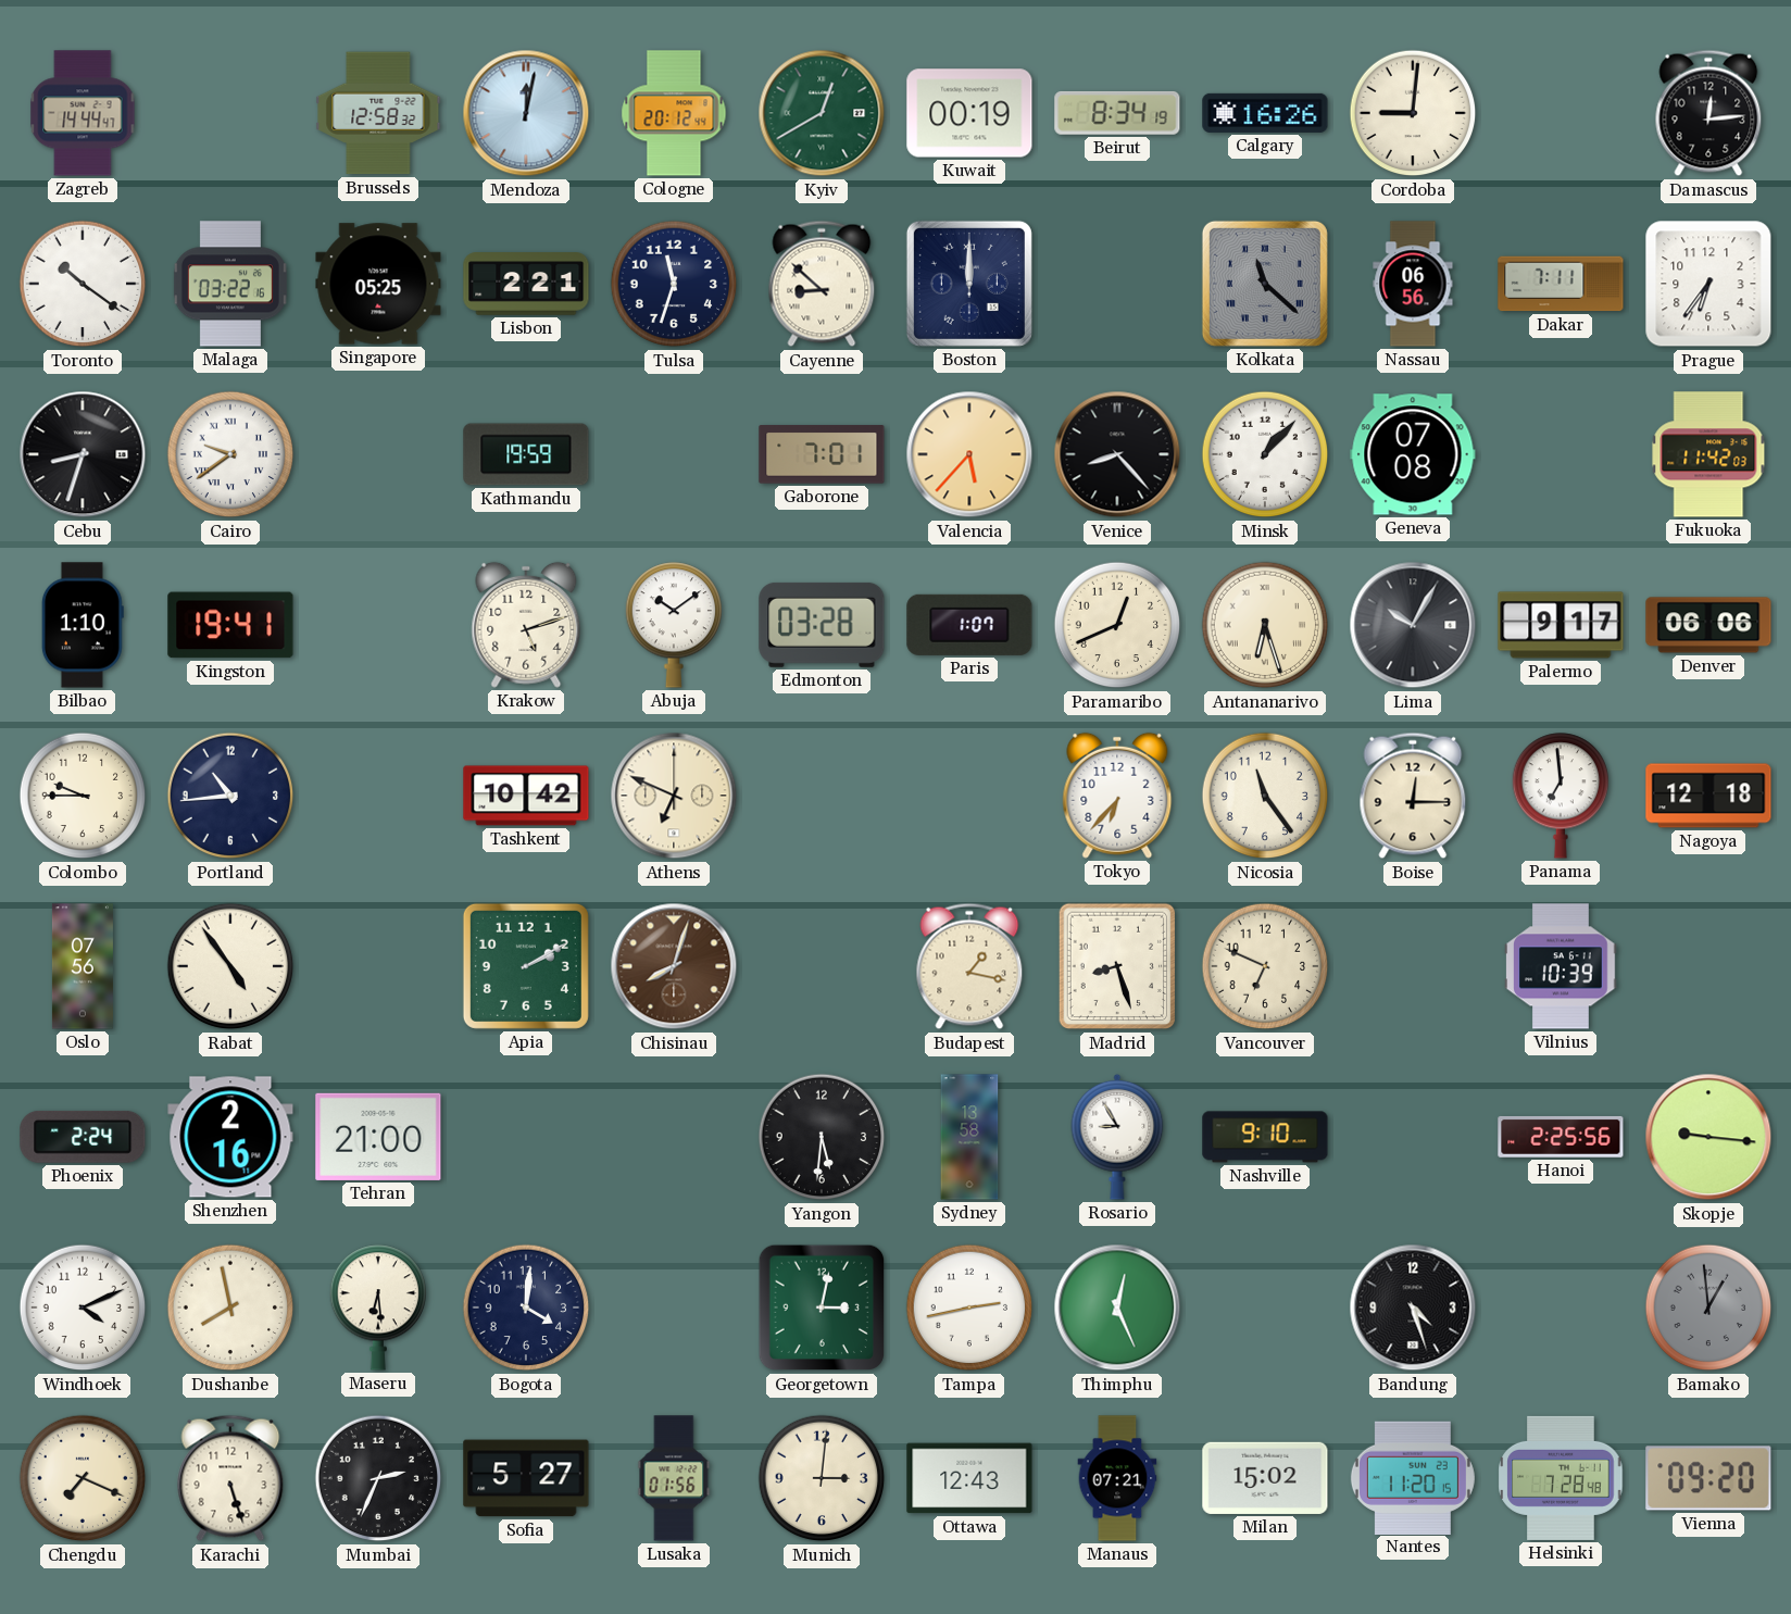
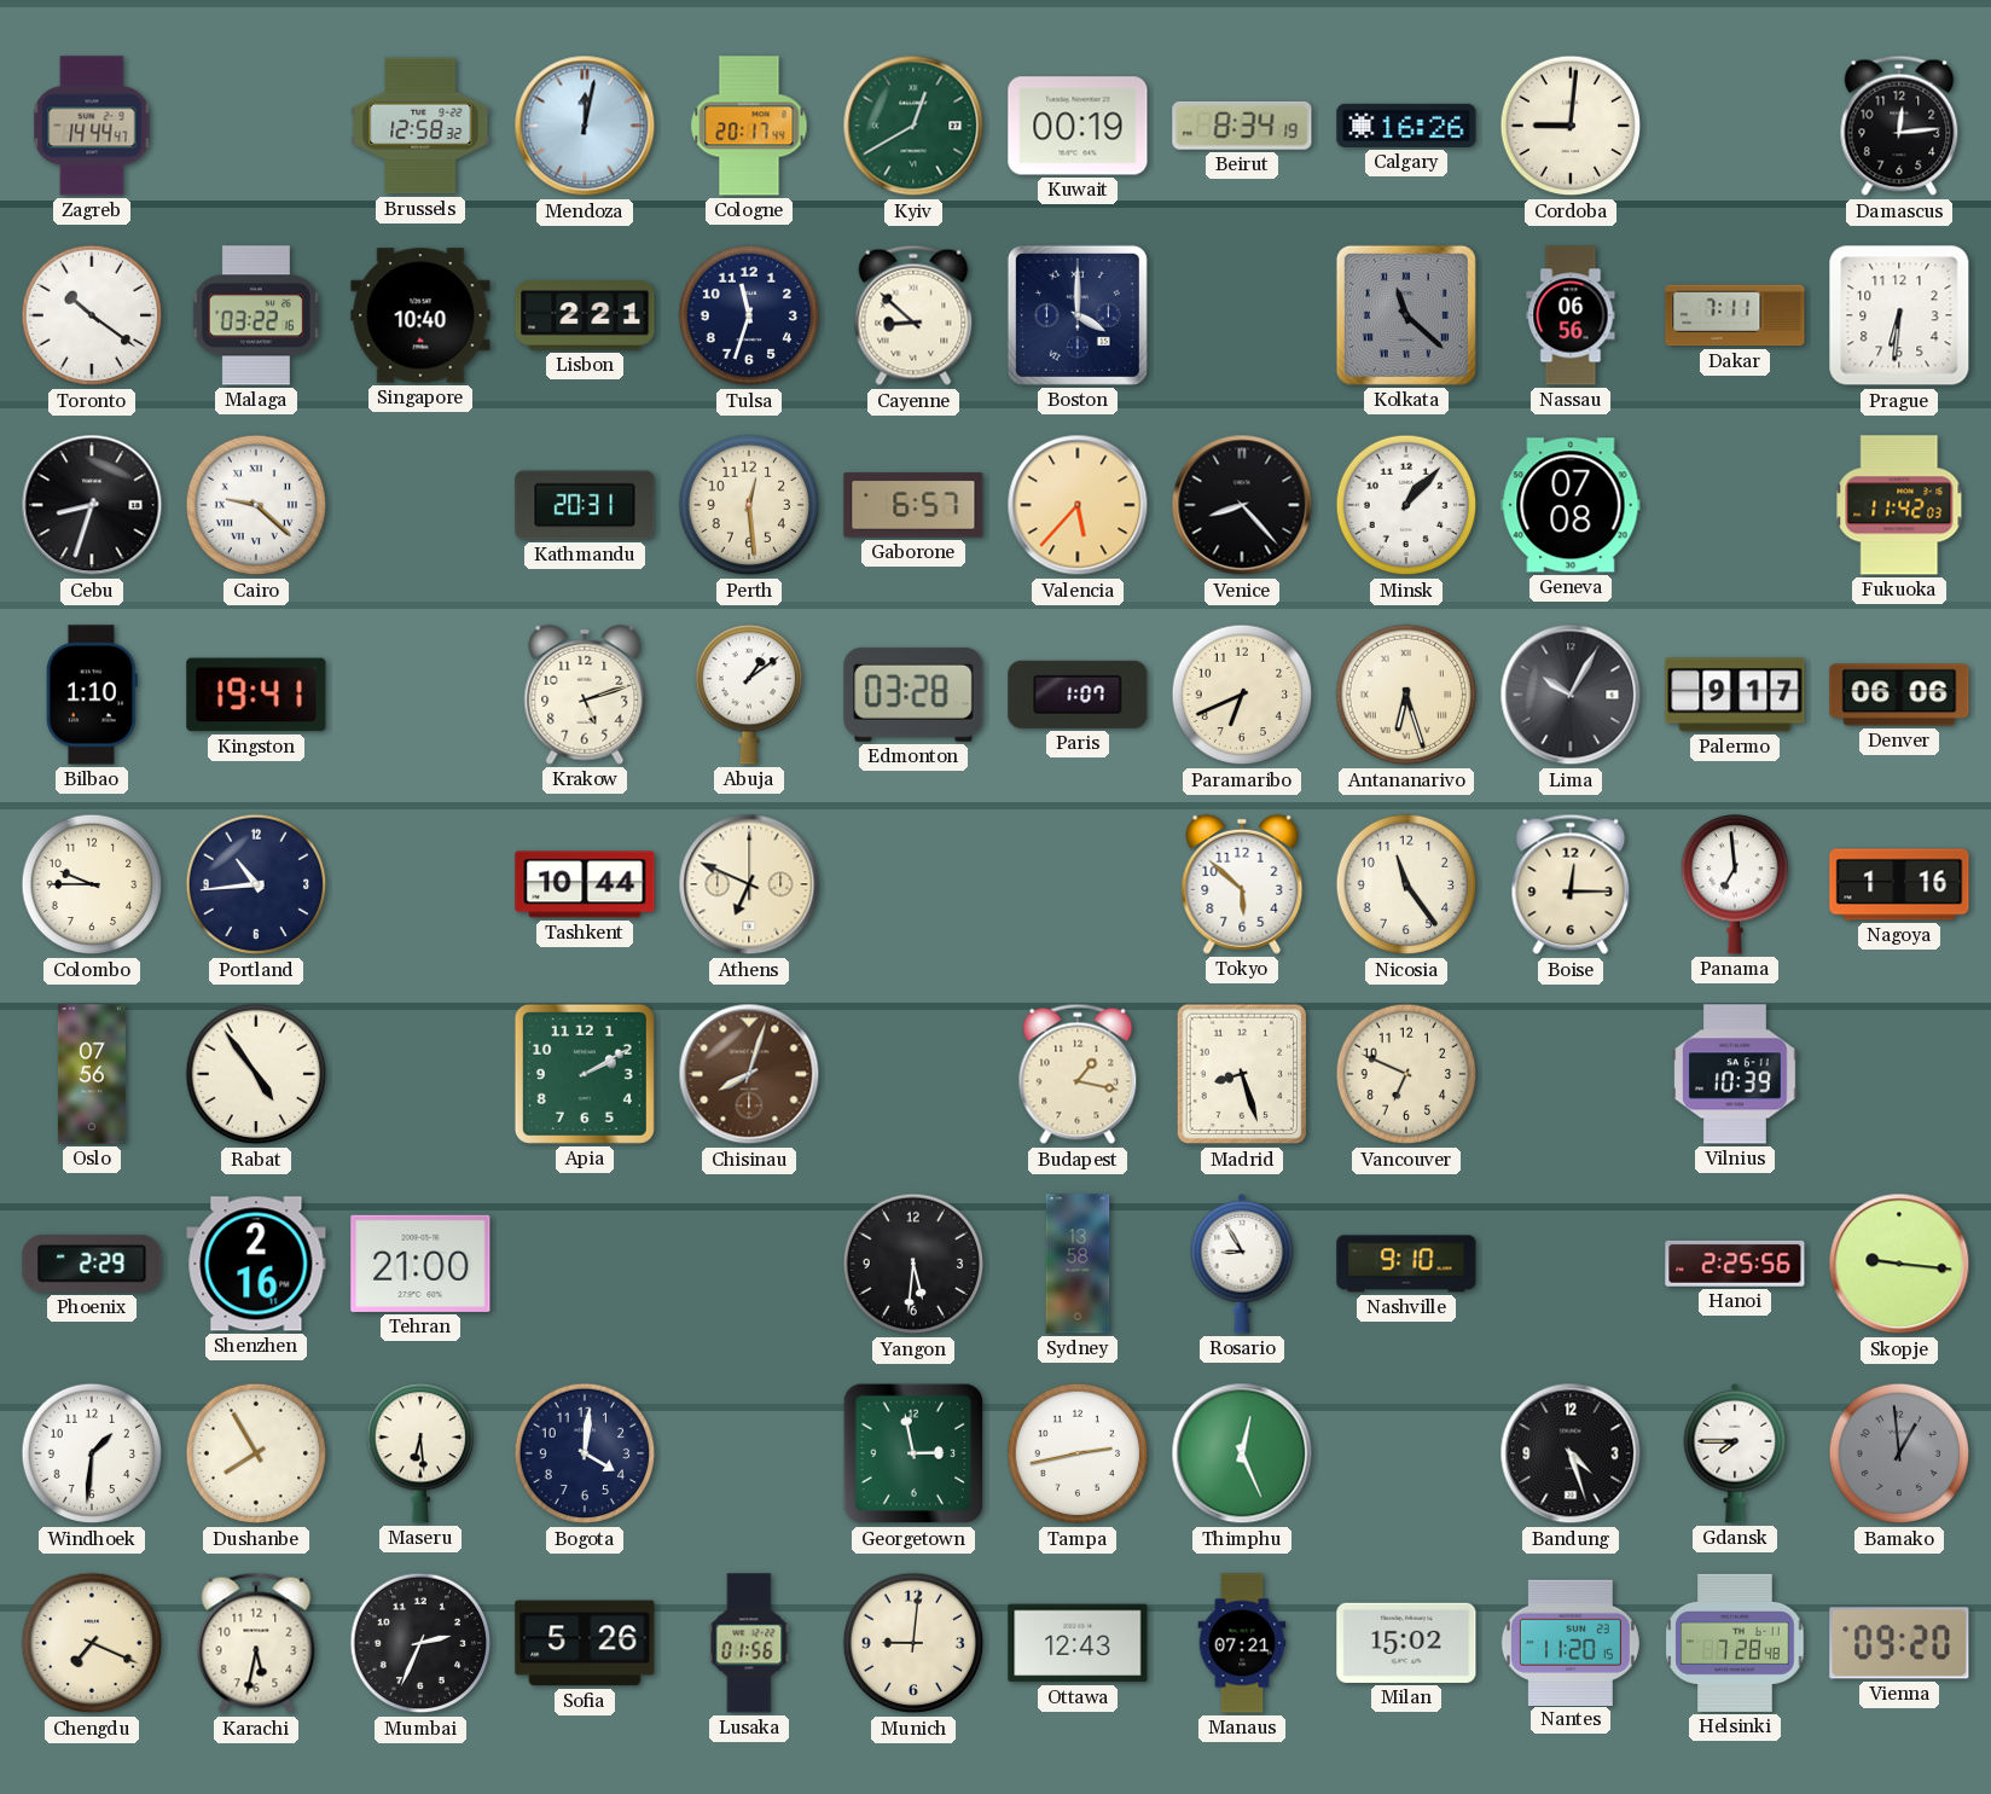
Cologne: 20:12 -> 20:17 (749, 126)
Singapore: 05:25 -> 10:40 (420, 315)
Boston: 12:00 -> 4:00 (1078, 315)
Prague: 6:36 -> 6:31 (1899, 315)
Cairo: 9:39 -> 9:22 (256, 505)
Kathmandu: 19:59 -> 20:31 (585, 505)
Perth: none -> 12:29 (749, 505)
Gaborone: 7:01 -> 6:57 (913, 505)
Abuja: 10:09 -> 1:09 (749, 695)
Paramaribo: 12:41 -> 6:41 (1242, 695)
Tashkent: 10:42 -> 10:44 (585, 884)
Tokyo: 6:37 -> 5:52 (1242, 884)
Nagoya: 12:18 -> 1:16 (1899, 884)
Phoenix: 2:24 -> 2:29 (92, 1264)
Windhoek: 4:11 -> 1:31 (92, 1453)
Dushanbe: 7:58 -> 7:55 (256, 1453)
Georgetown: 3:02 -> 2:58 (913, 1453)
Gdansk: none -> 7:45 (1735, 1453)
Karachi: 5:27 -> 5:32 (256, 1643)
Sofia: 5:27 -> 5:26 (585, 1643)
Munich: 3:01 -> 9:01 (913, 1643)
